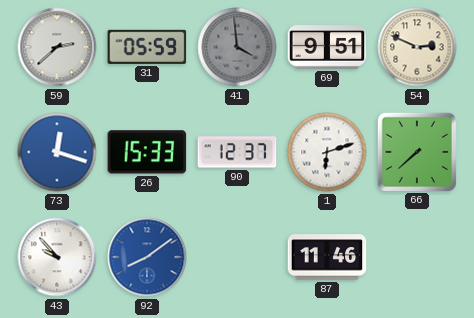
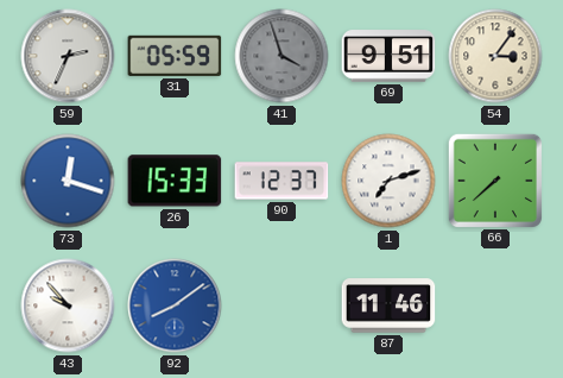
59: 2:38 -> 2:34 (68, 56)
41: 3:59 -> 3:57 (281, 56)
54: 2:49 -> 3:06 (495, 56)
1: 6:12 -> 7:12 (388, 181)
